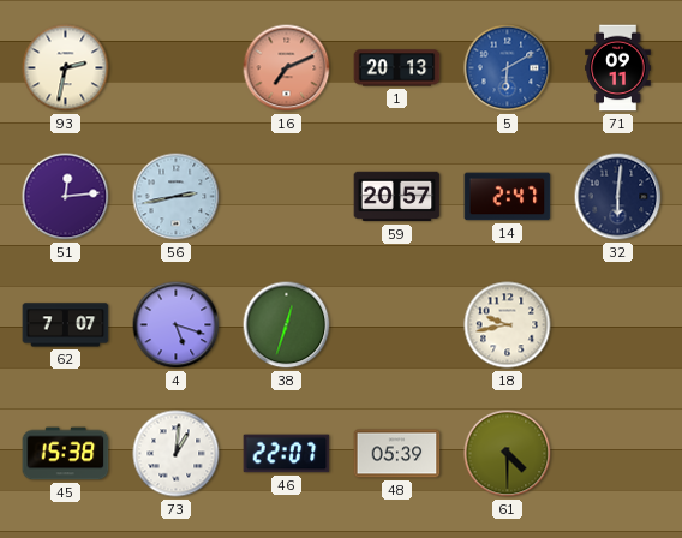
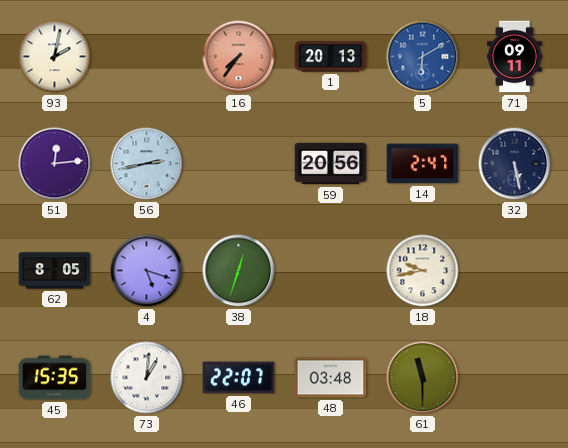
93: 2:32 -> 2:02 (55, 57)
16: 7:11 -> 7:36 (239, 57)
59: 20:57 -> 20:56 (331, 164)
32: 6:01 -> 5:28 (515, 164)
62: 7:07 -> 8:05 (55, 271)
45: 15:38 -> 15:35 (55, 378)
48: 05:39 -> 03:48 (331, 378)
61: 4:30 -> 11:30 (423, 378)
